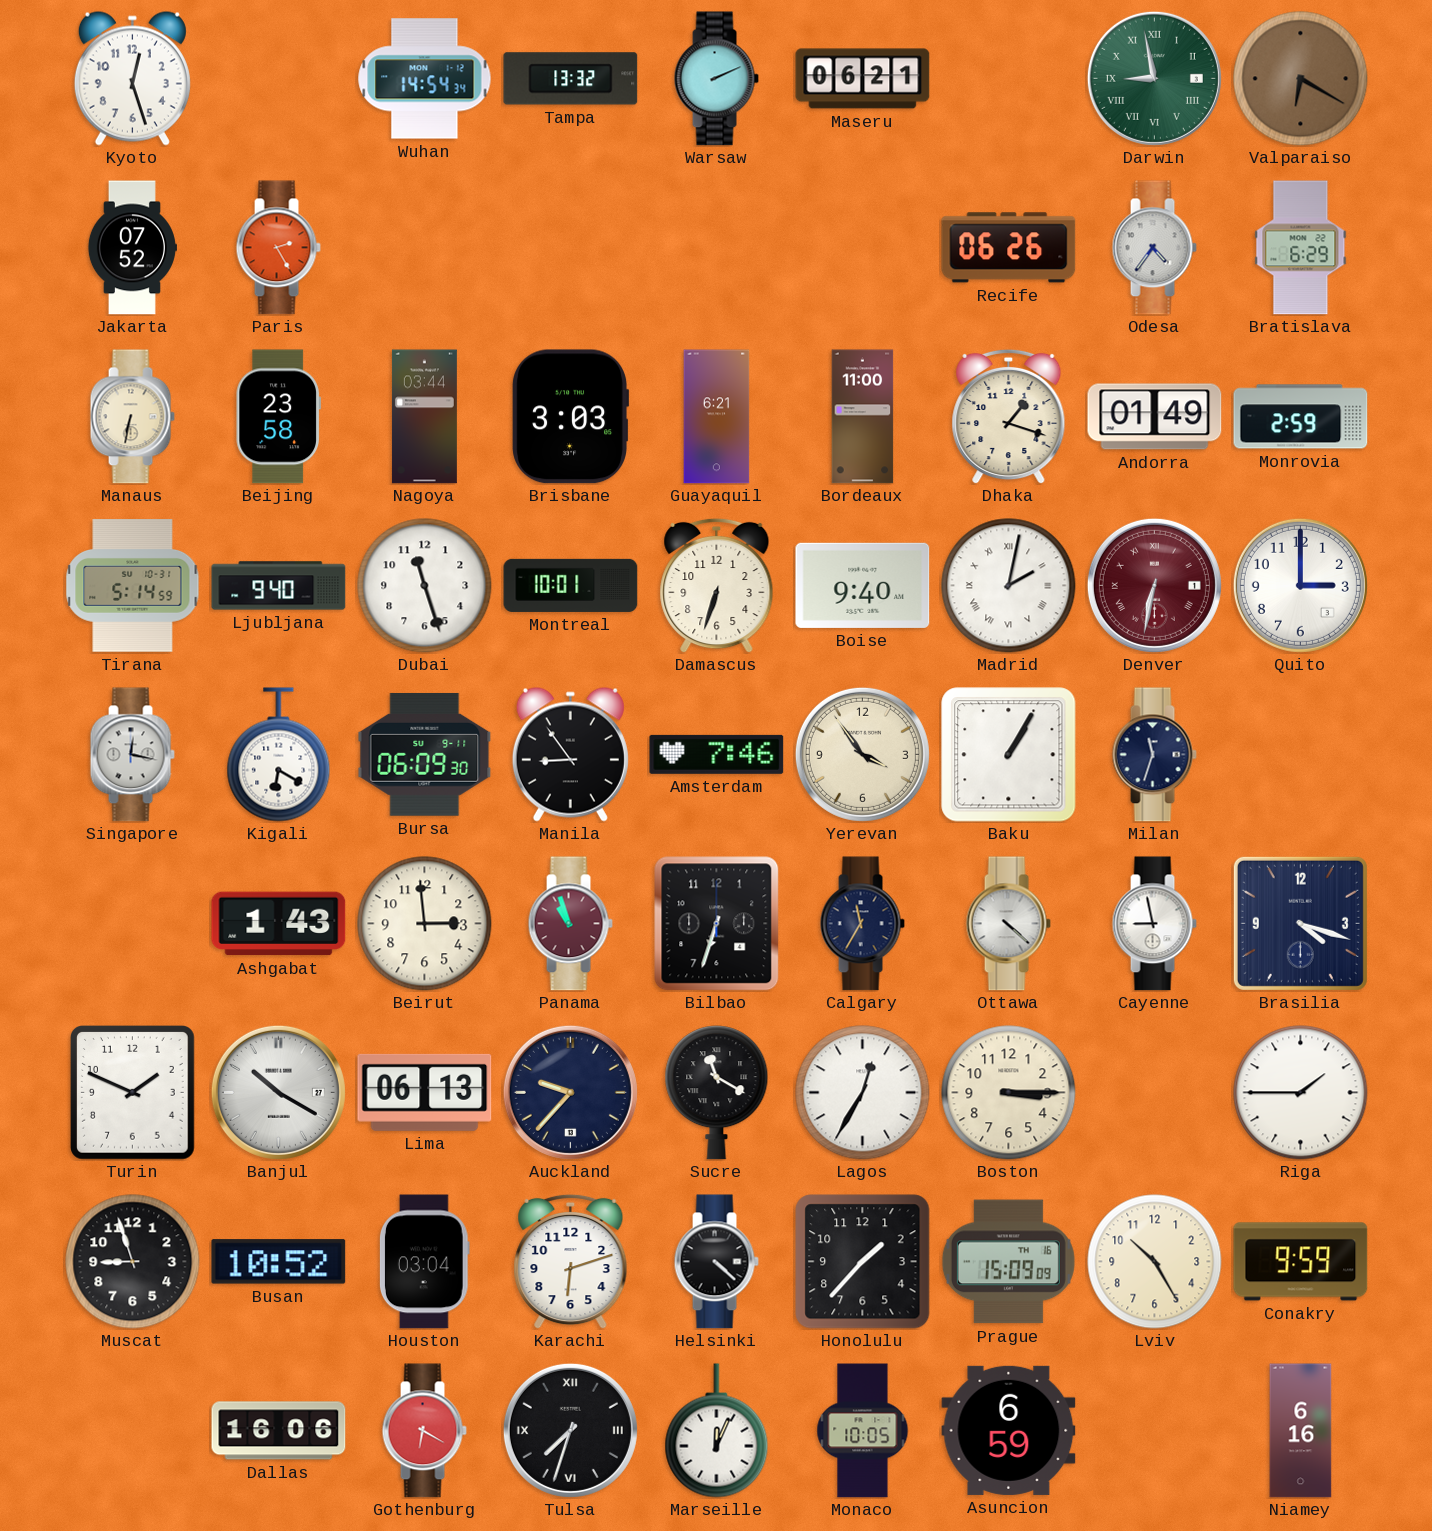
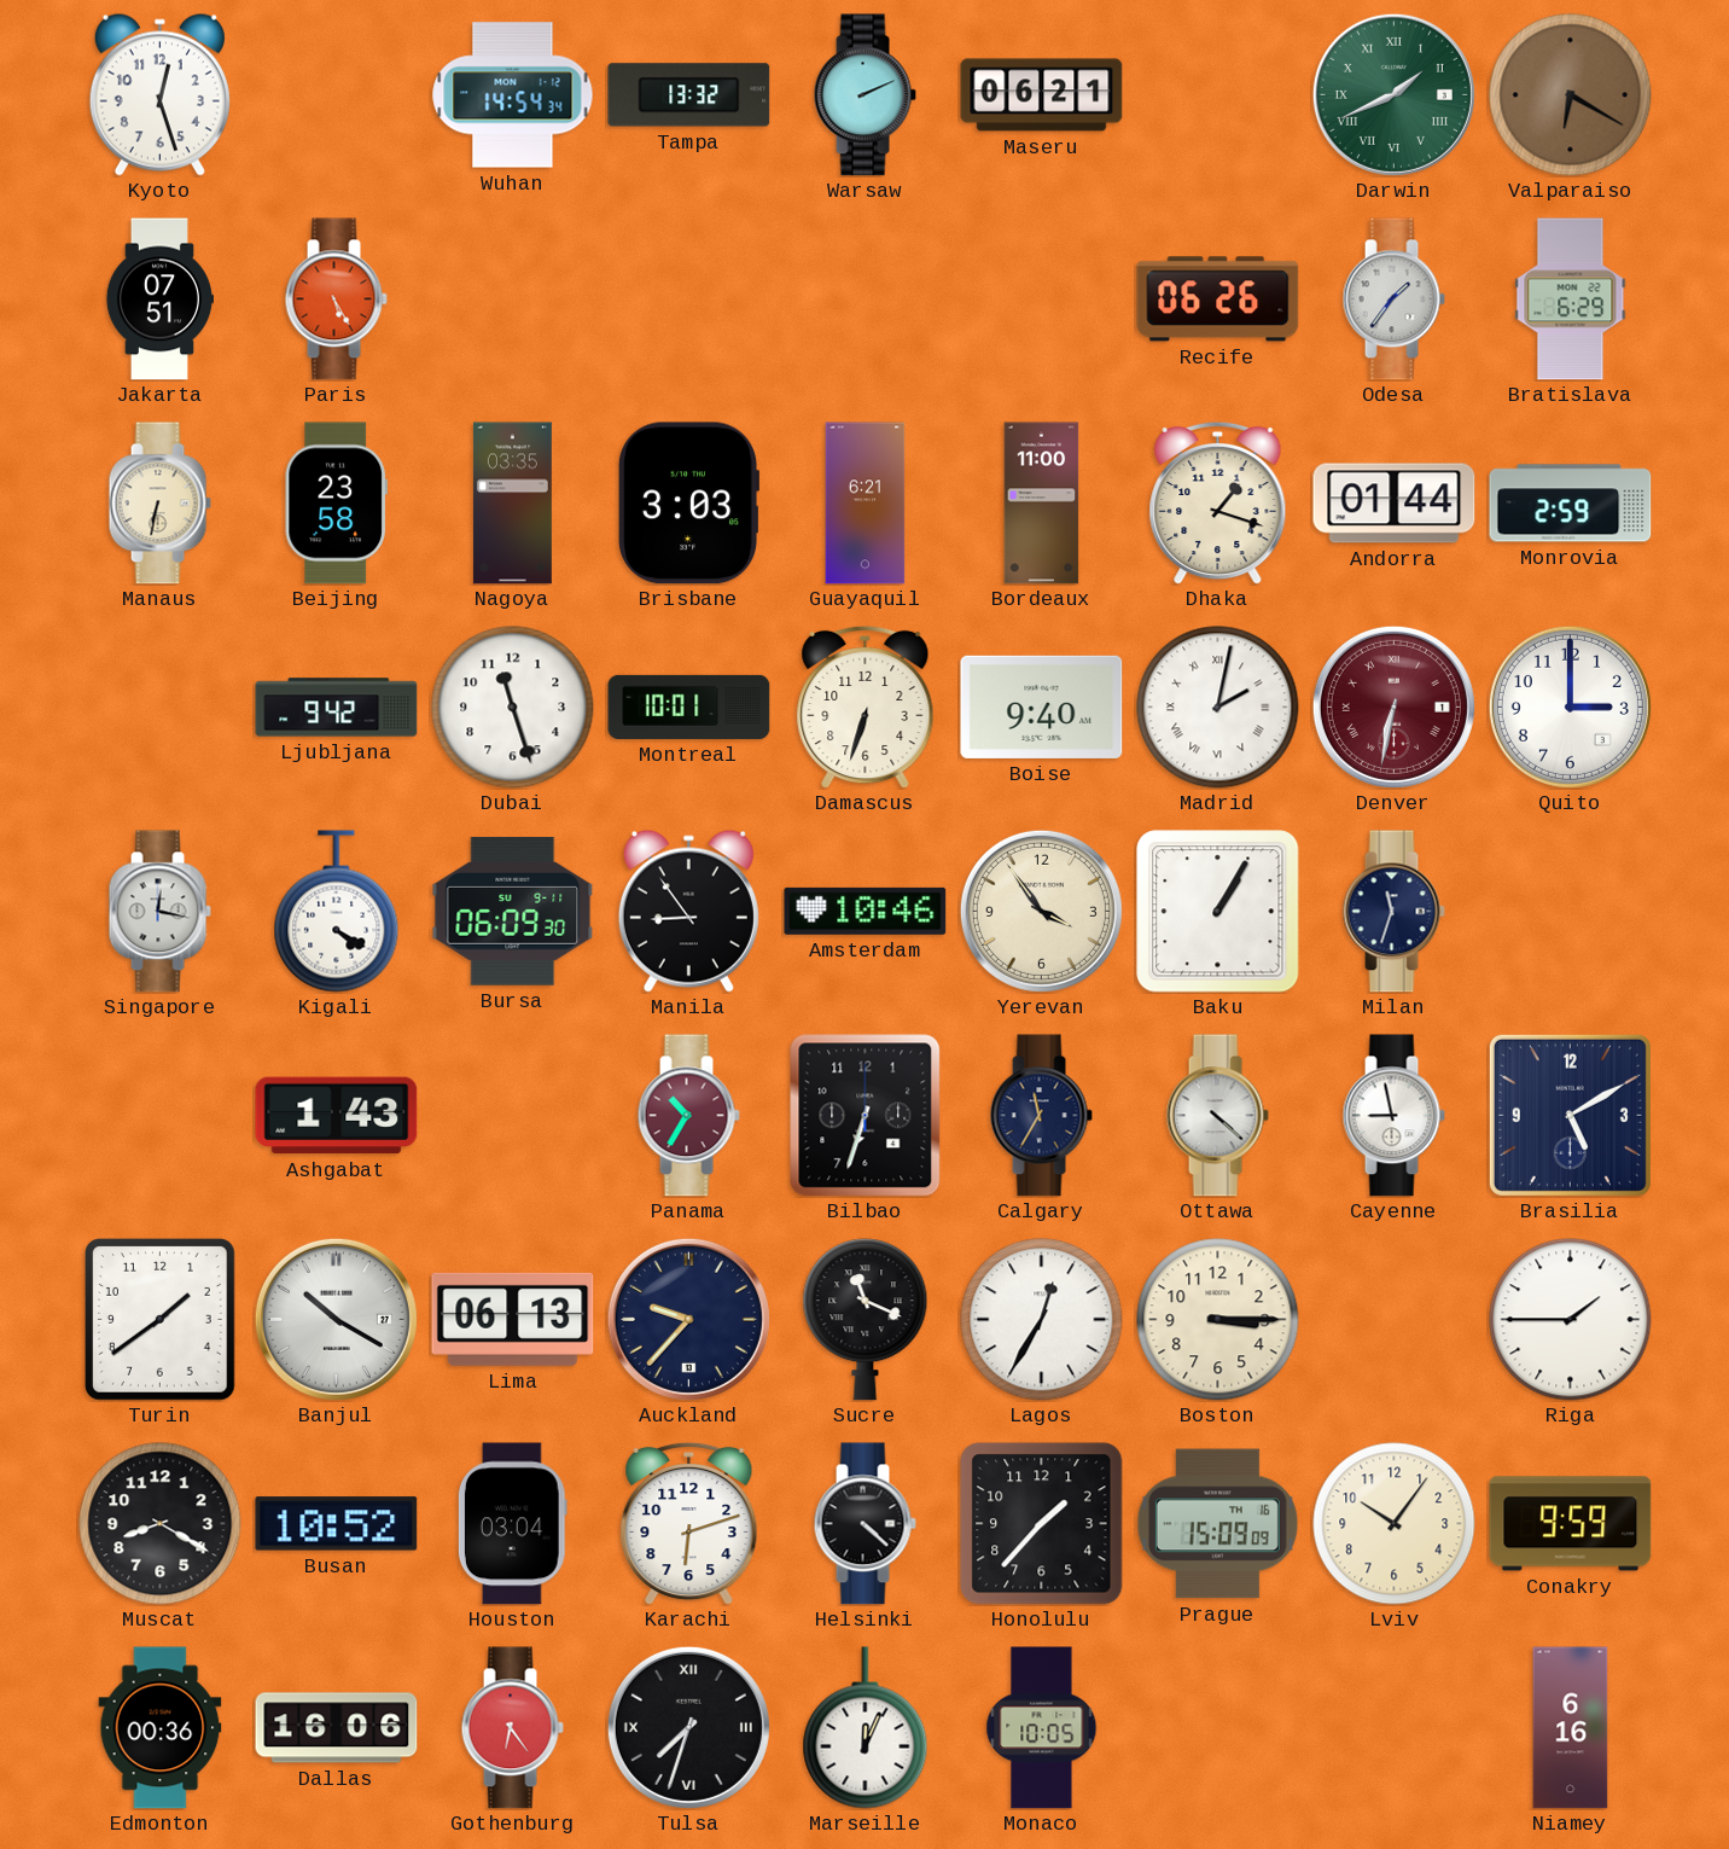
Darwin: 8:58 -> 1:41 (1393, 94)
Jakarta: 07:52 -> 07:51 (159, 300)
Paris: 2:25 -> 5:25 (336, 300)
Odesa: 4:36 -> 1:36 (1393, 300)
Nagoya: 03:44 -> 03:35 (512, 504)
Andorra: 01:49 -> 01:44 (1395, 504)
Tirana: 5:14 -> none (133, 586)
Ljubljana: 9:40 -> 9:42 (337, 708)
Kigali: 6:20 -> 4:20 (337, 912)
Amsterdam: 7:46 -> 10:46 (866, 911)
Beirut: 2:59 -> none (425, 924)
Panama: 10:57 -> 10:35 (688, 1116)
Brasilia: 4:18 -> 5:10 (1570, 1115)
Turin: 1:49 -> 1:39 (161, 1320)
Sucre: 11:20 -> 11:19 (866, 1320)
Muscat: 8:57 -> 8:20 (161, 1524)
Lviv: 10:25 -> 10:06 (1395, 1524)
Edmonton: none -> 00:36 (161, 1728)
Gothenburg: 6:20 -> 6:24 (512, 1728)
Asuncion: 6:59 -> none (1009, 1430)
